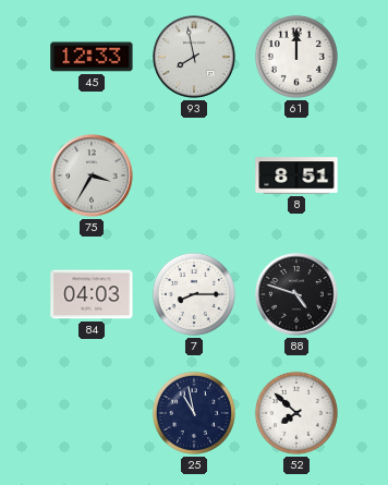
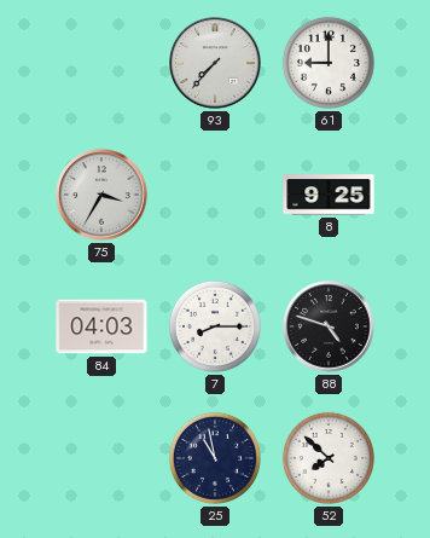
45: 12:33 -> none (92, 57)
93: 7:58 -> 7:37 (215, 63)
61: 12:00 -> 9:00 (329, 63)
8: 8:51 -> 9:25 (329, 195)
